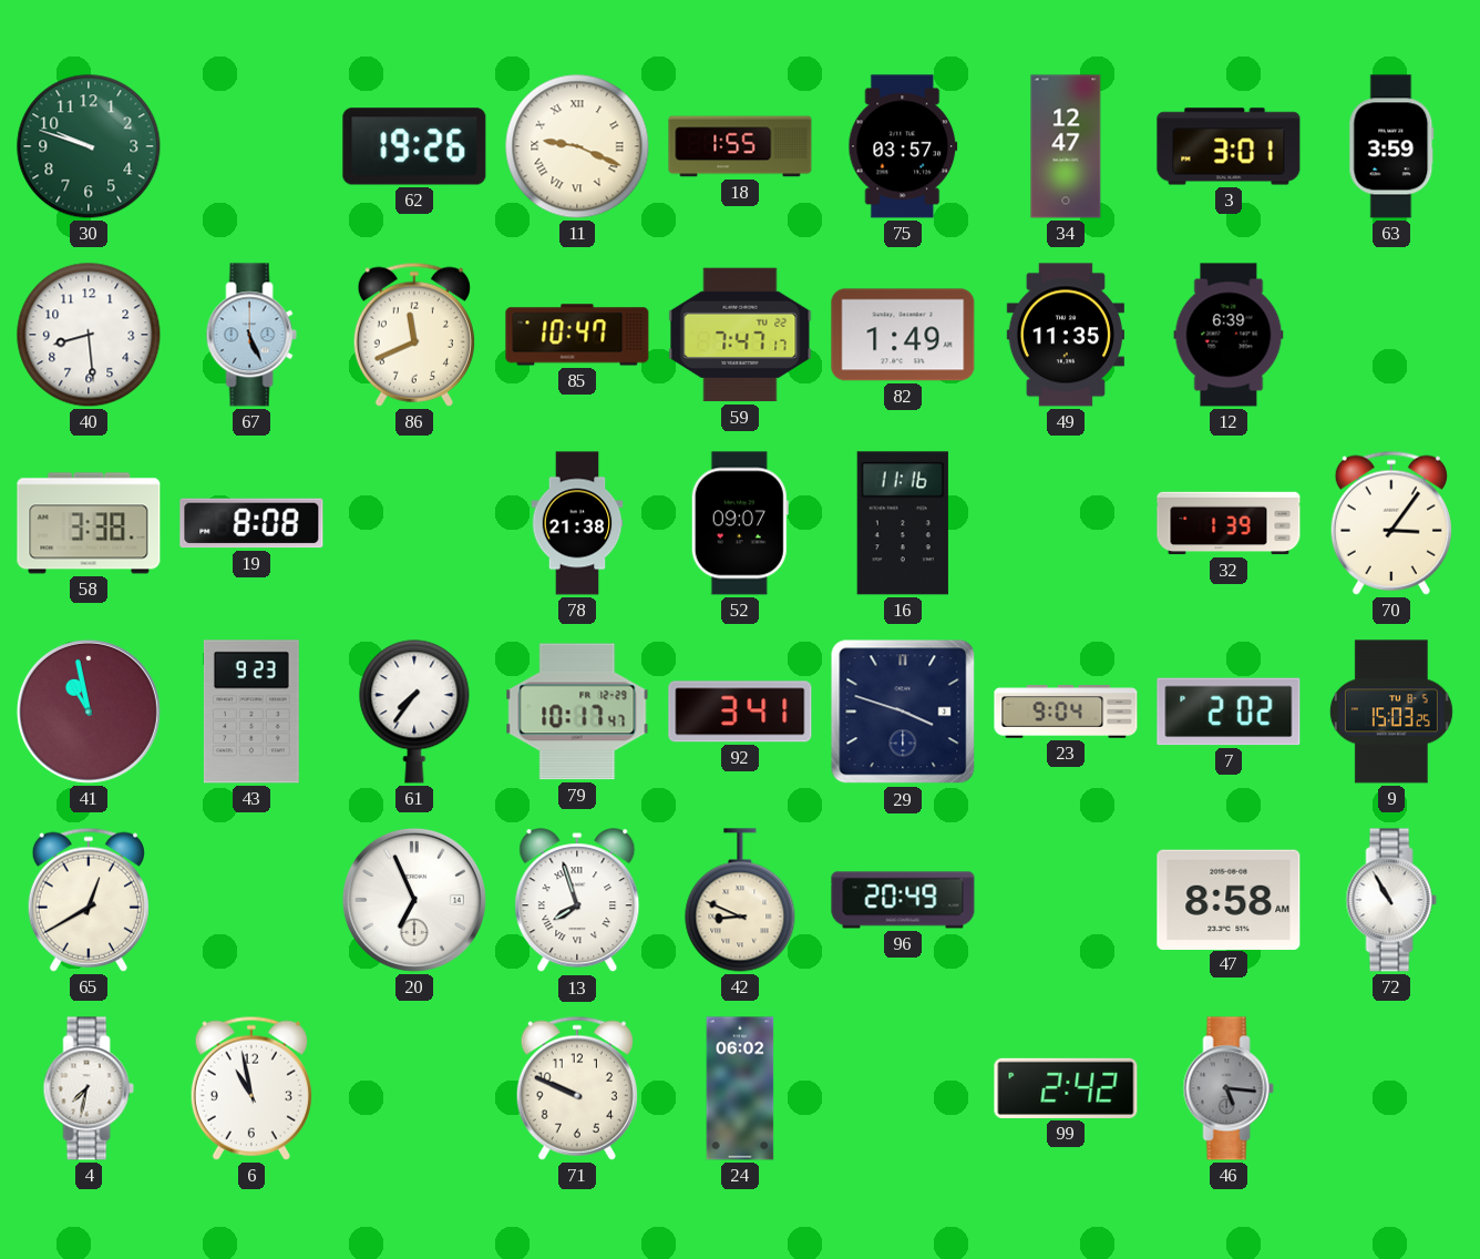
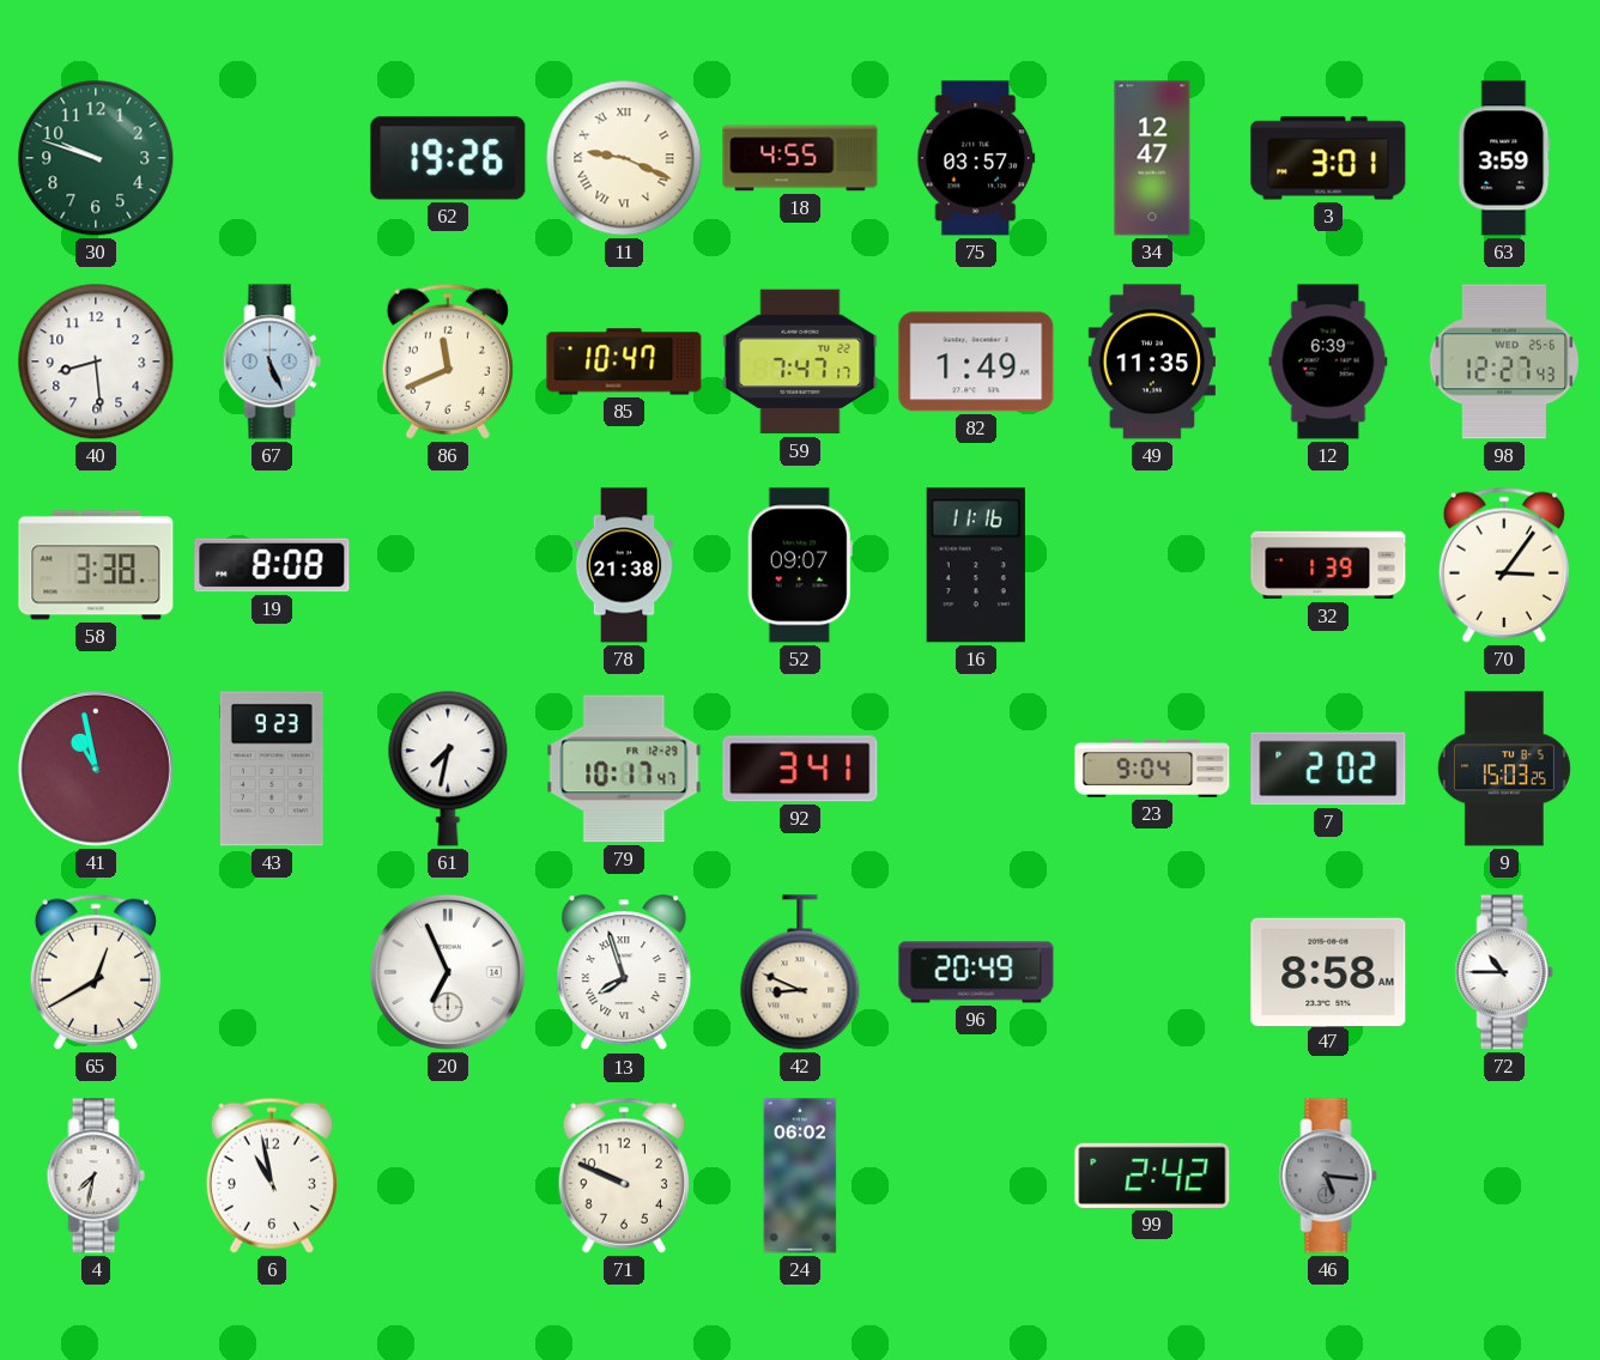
18: 1:55 -> 4:55 (800, 158)
98: none -> 12:27 (1504, 362)
61: 7:36 -> 7:32 (448, 769)
29: 3:48 -> none (903, 712)
72: 10:55 -> 10:45 (1504, 972)
